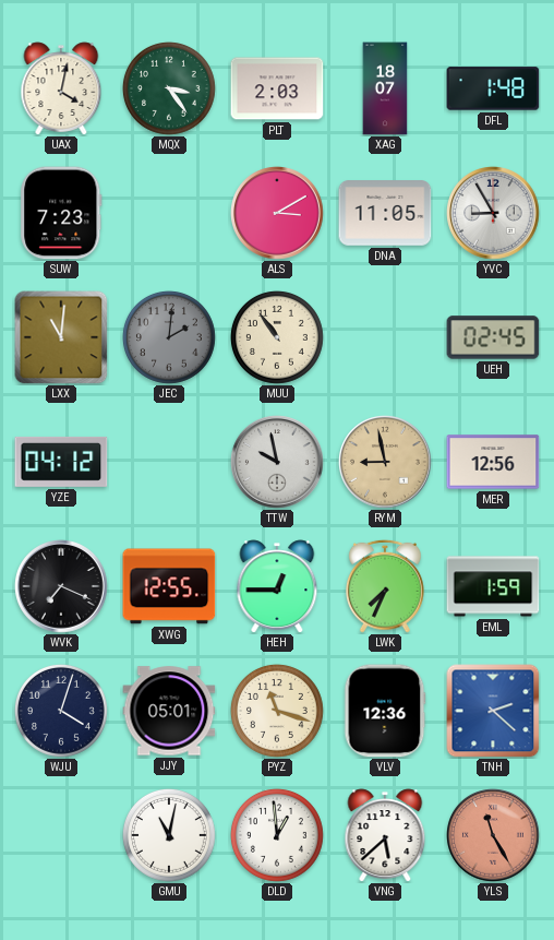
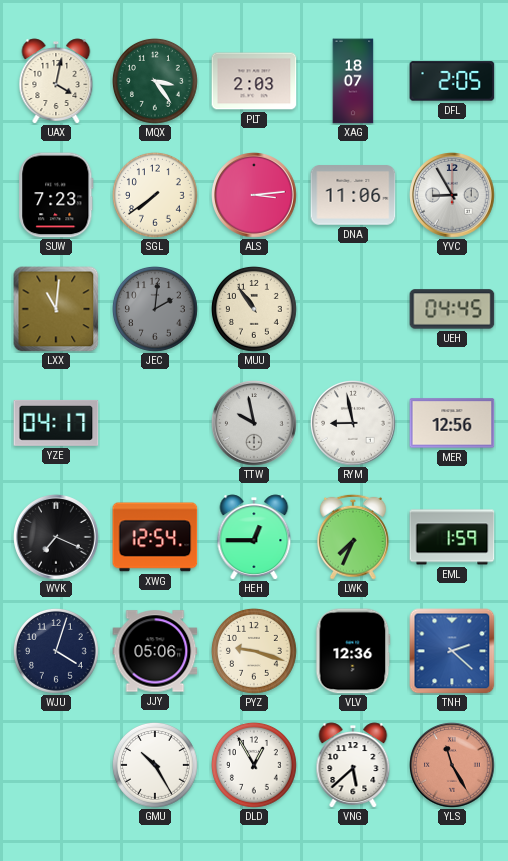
DFL: 1:48 -> 2:05 (452, 81)
SGL: none -> 7:39 (155, 195)
ALS: 3:10 -> 3:14 (254, 195)
DNA: 11:05 -> 11:06 (353, 195)
UEH: 02:45 -> 04:45 (452, 309)
YZE: 04:12 -> 04:17 (56, 423)
RYM dial: champagne -> white (353, 423)
XWG: 12:55 -> 12:54 (155, 537)
JJY: 05:01 -> 05:06 (155, 651)
PYZ: 11:18 -> 9:18 (254, 651)
GMU: 11:02 -> 10:25 (155, 765)
DLD: 12:59 -> 12:55 (254, 765)
